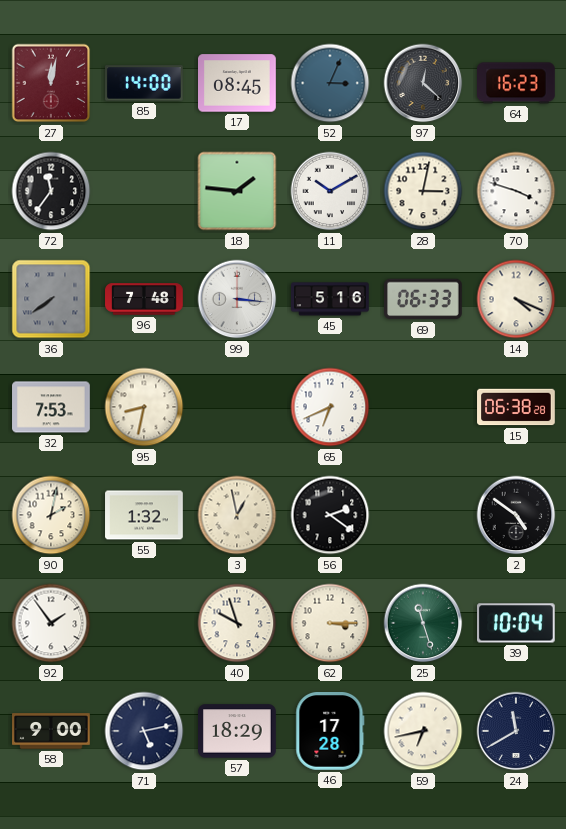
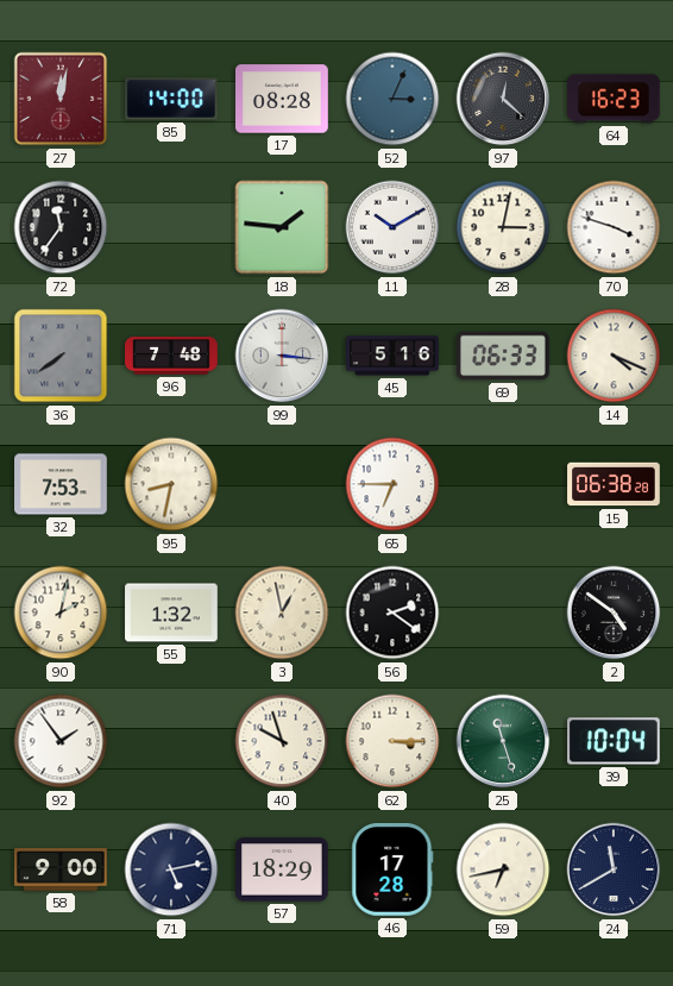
17: 08:45 -> 08:28 (283, 99)
65: 6:41 -> 6:45 (392, 484)
